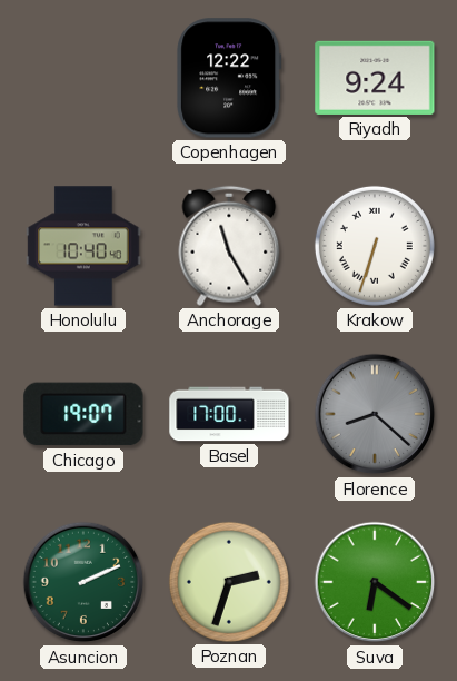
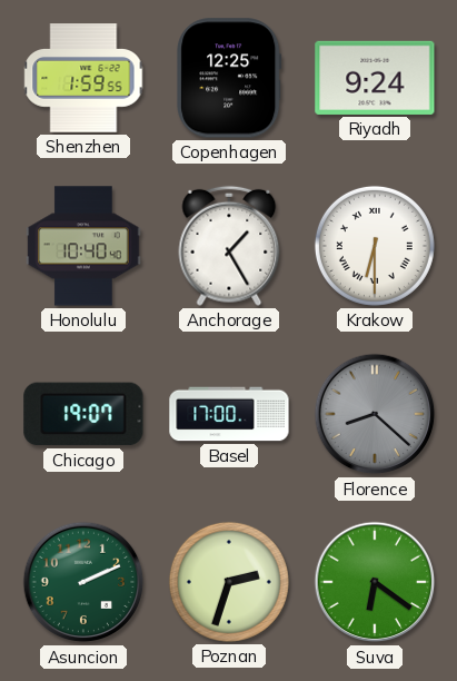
Shenzhen: none -> 1:59 (83, 78)
Copenhagen: 12:22 -> 12:25 (229, 78)
Anchorage: 11:25 -> 1:25 (229, 246)
Krakow: 6:33 -> 6:30 (375, 246)
